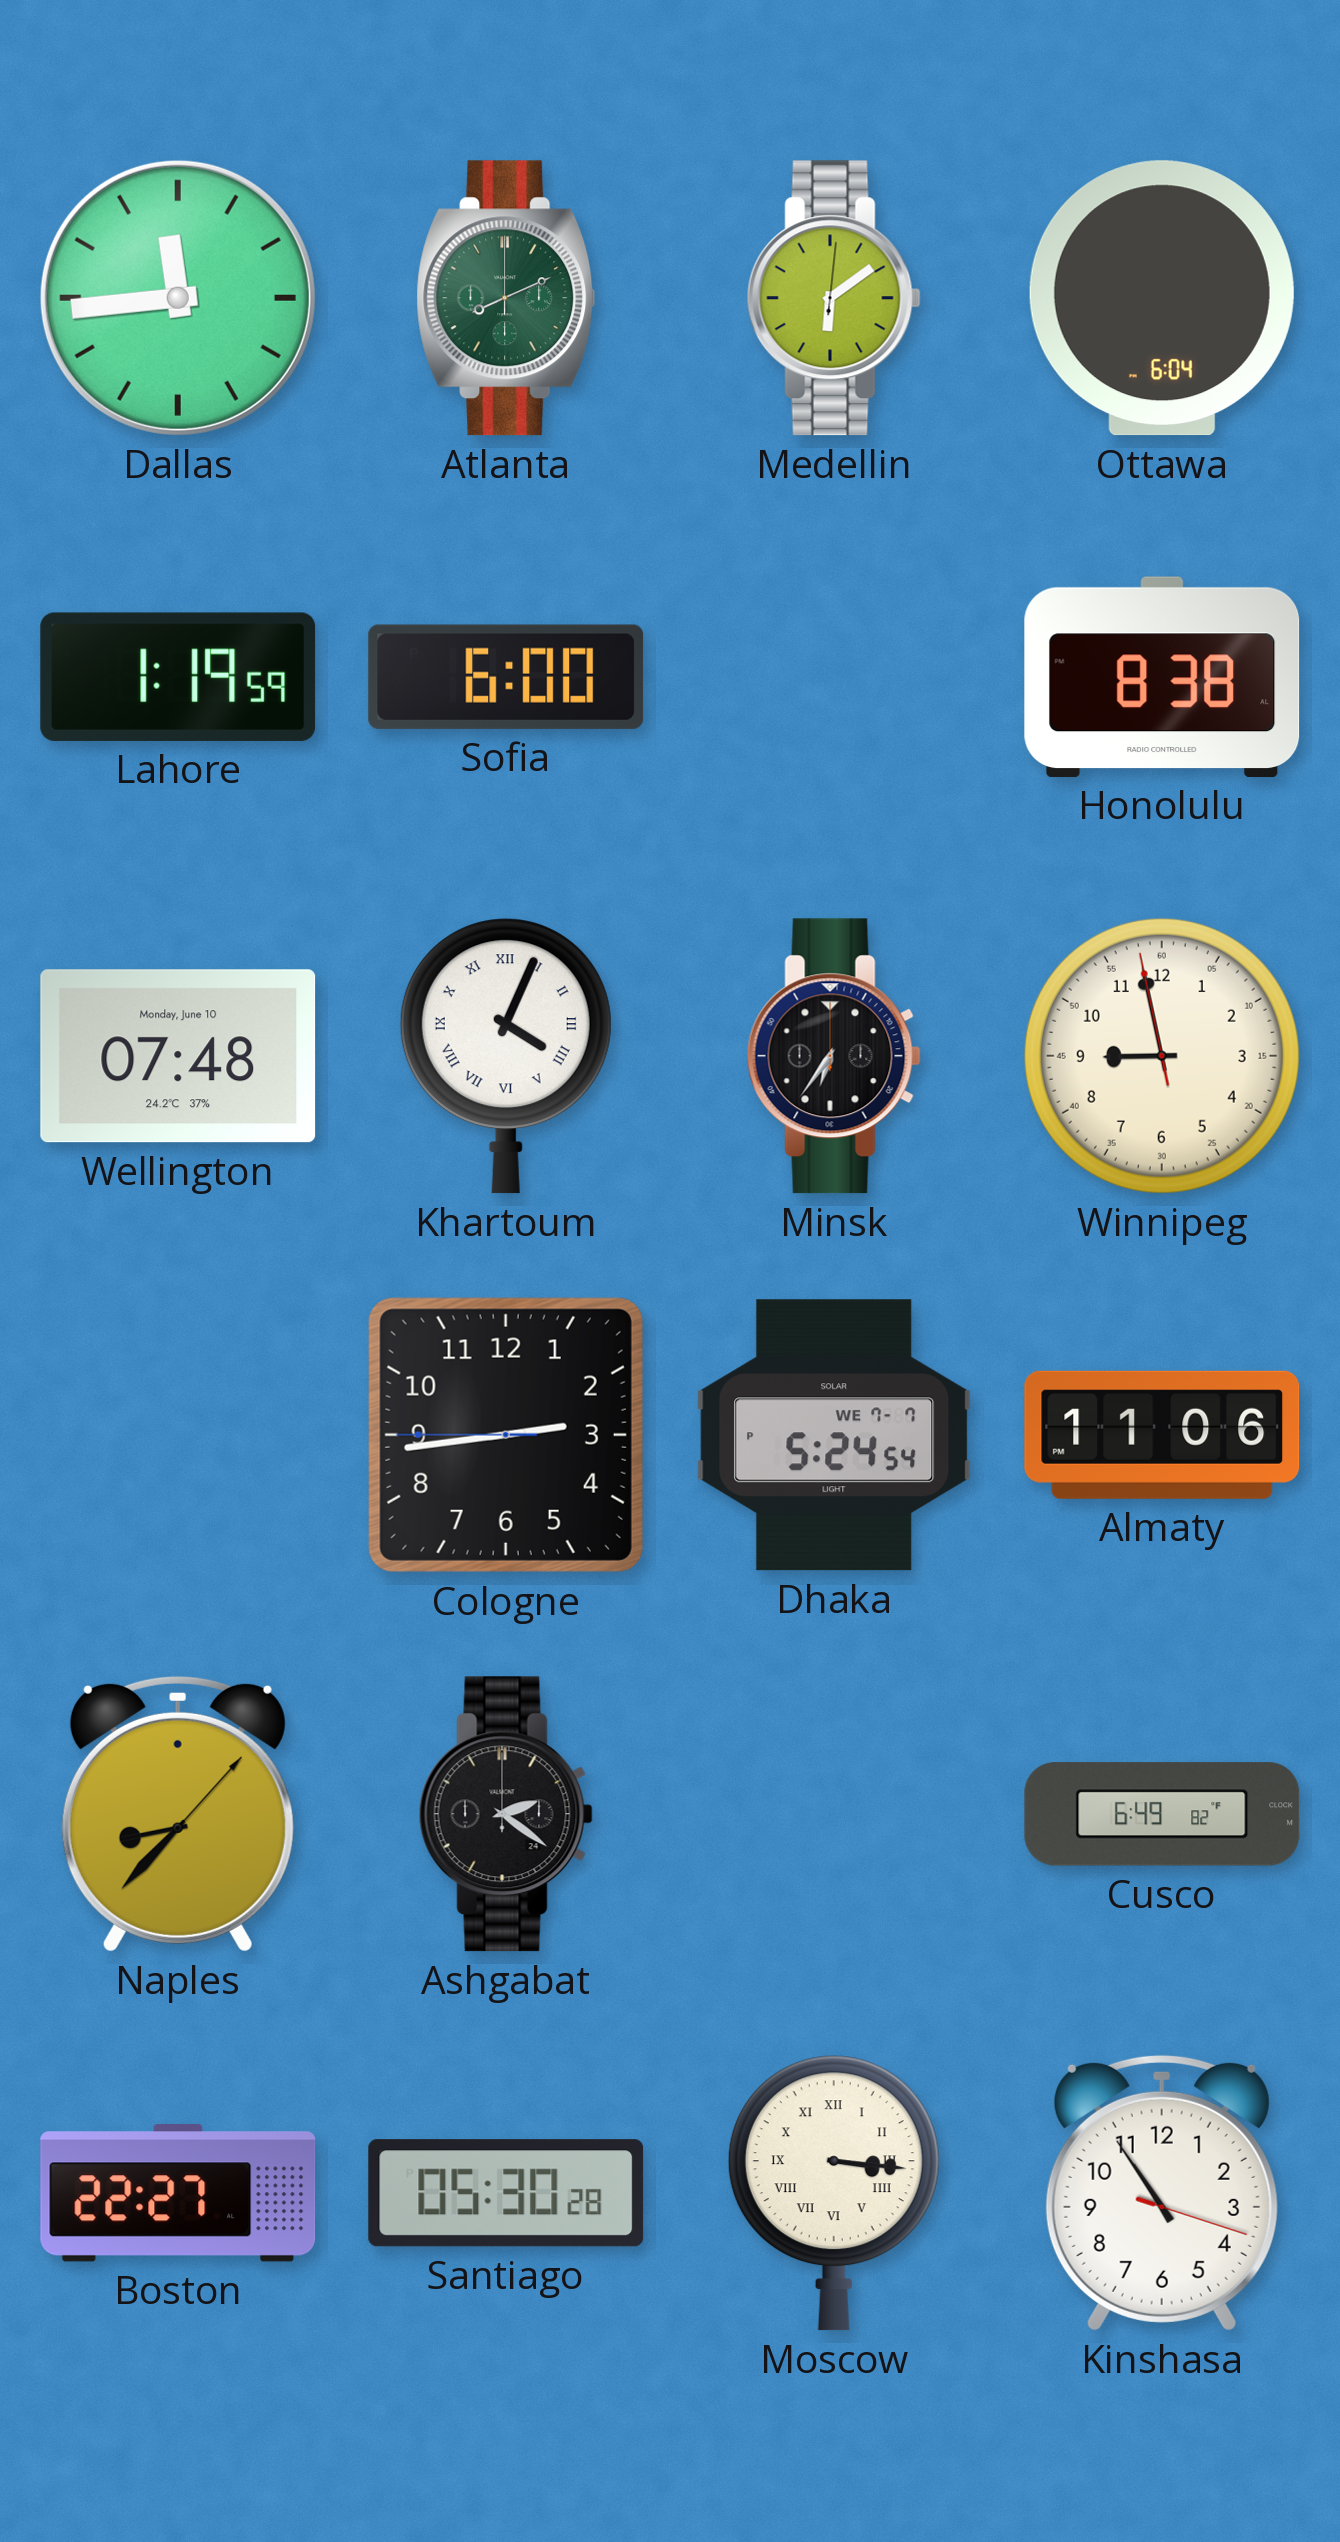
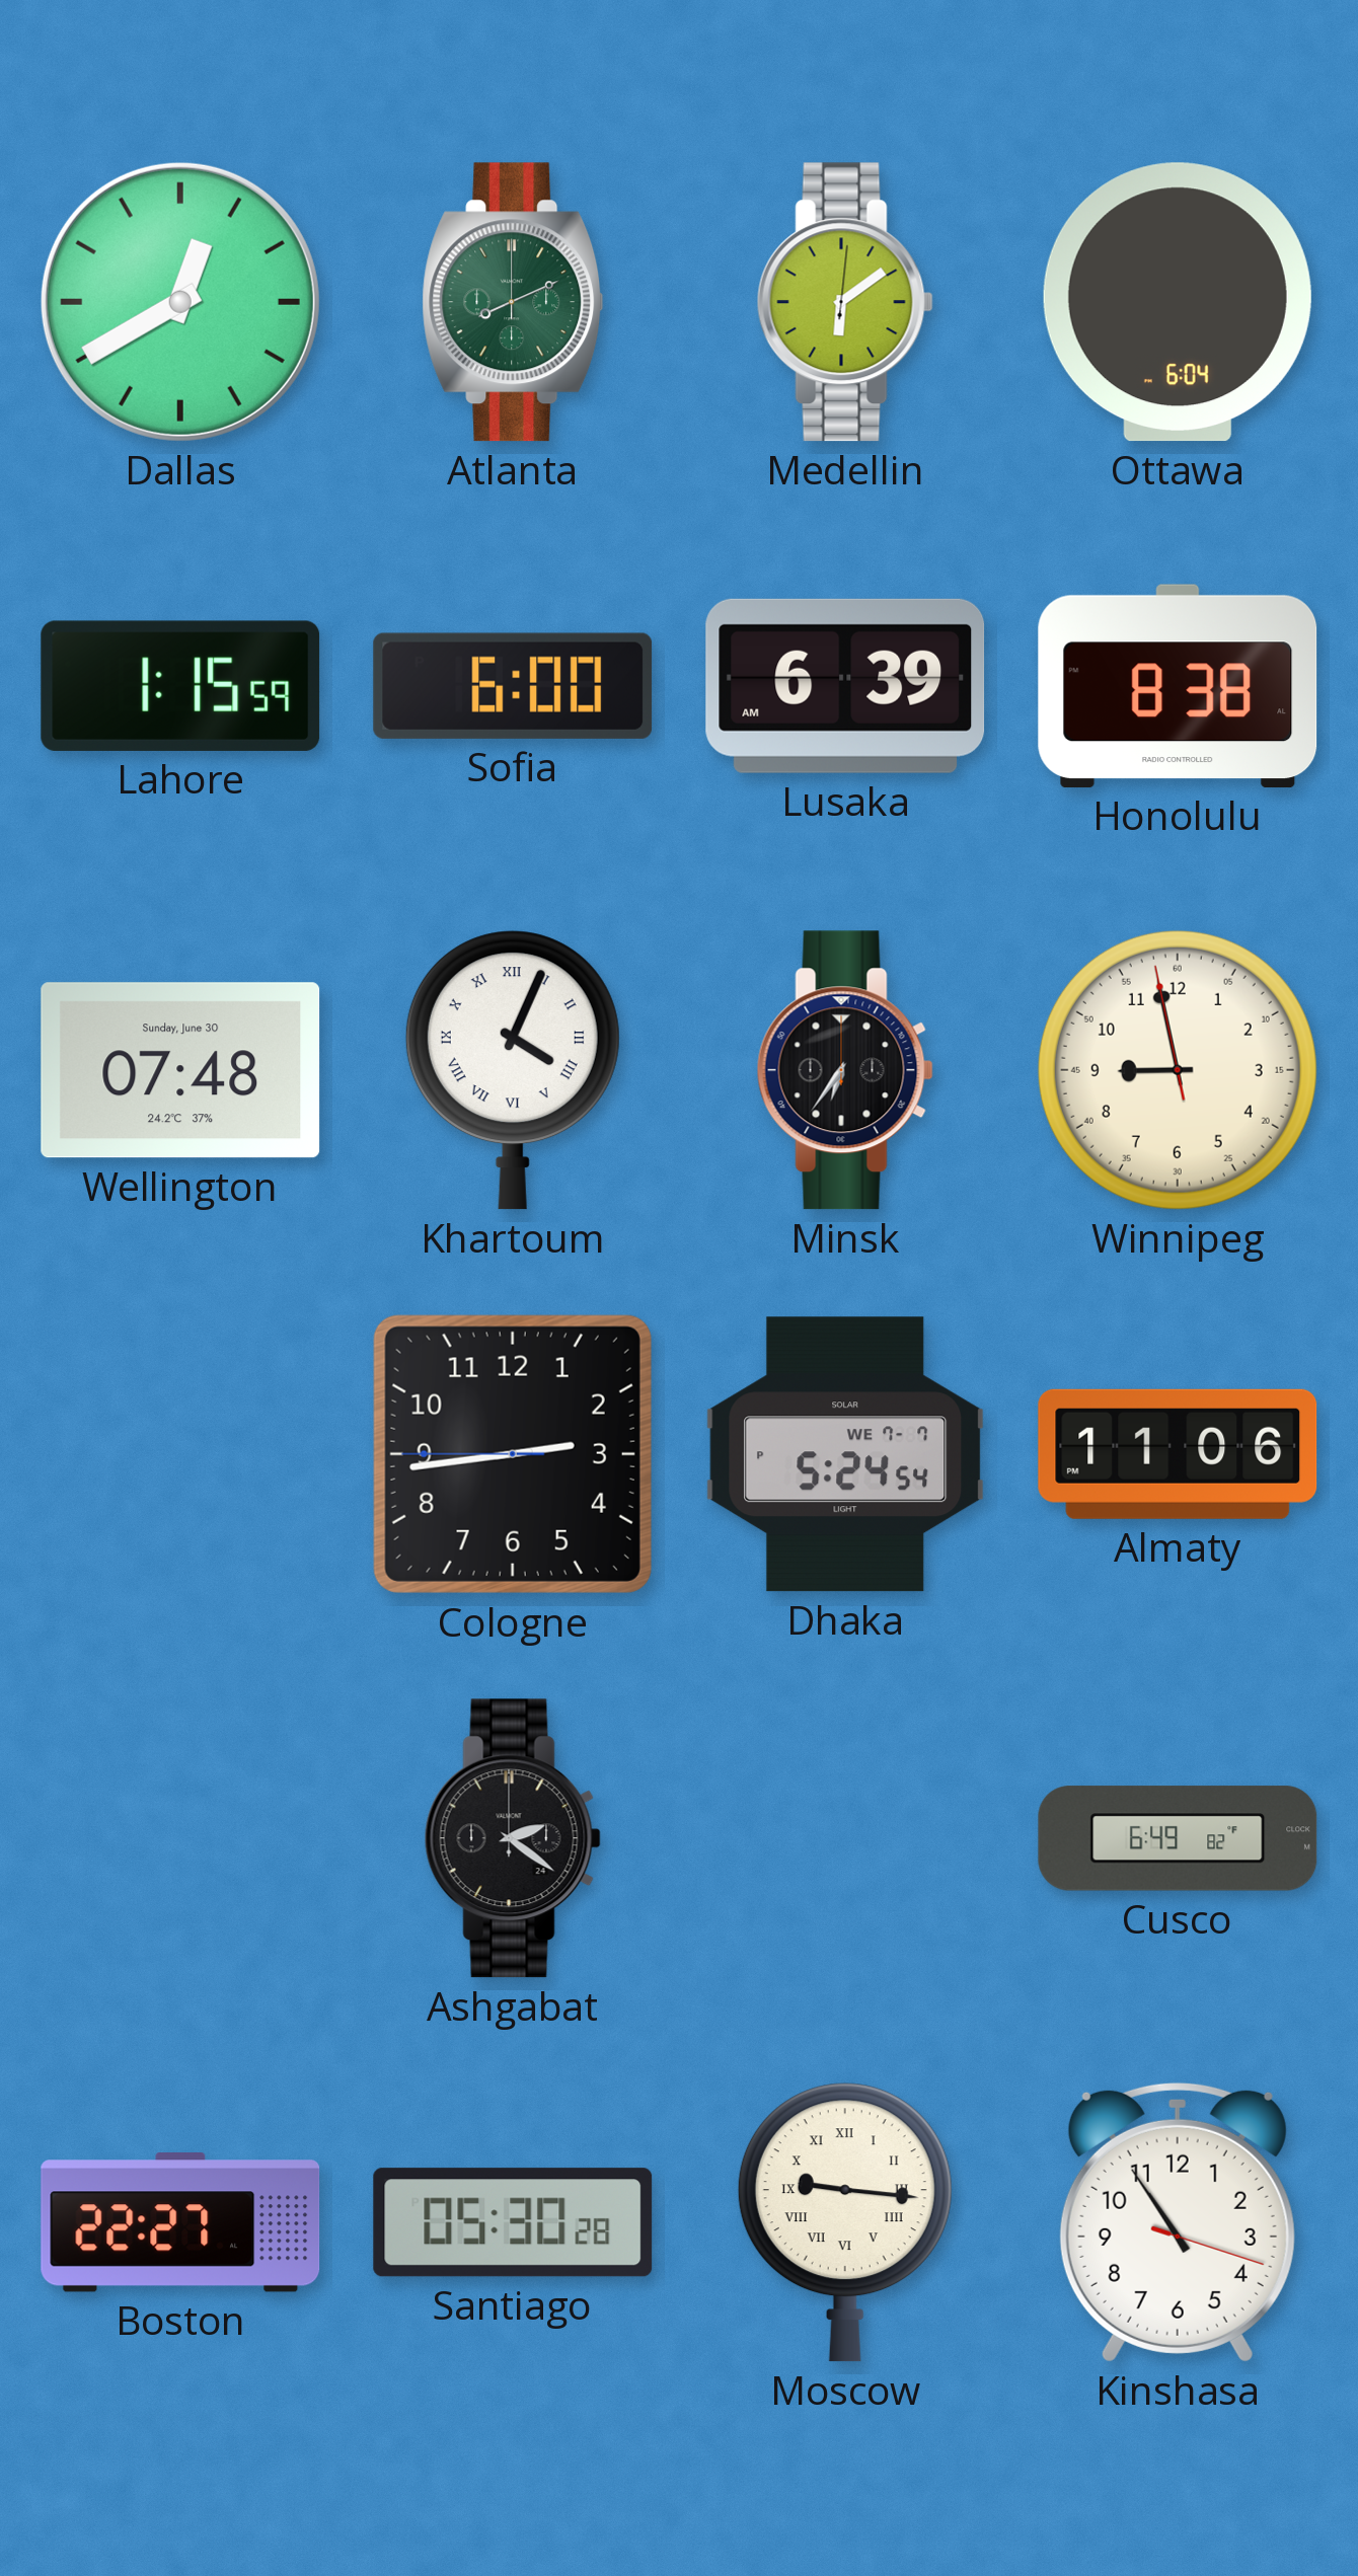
Dallas: 11:44 -> 12:40 (180, 302)
Lahore: 1:19 -> 1:15 (180, 686)
Lusaka: none -> 6:39 (845, 686)
Wellington date: Monday, June 10 -> Sunday, June 30 (180, 1070)
Naples: 8:37 -> none (178, 1814)
Moscow: 3:16 -> 9:16 (845, 2222)
